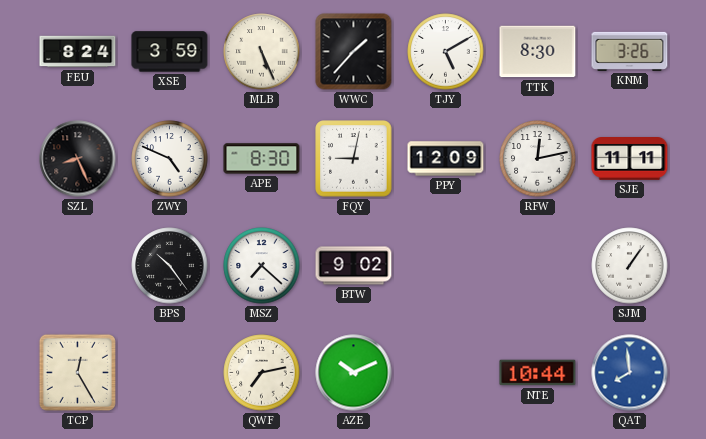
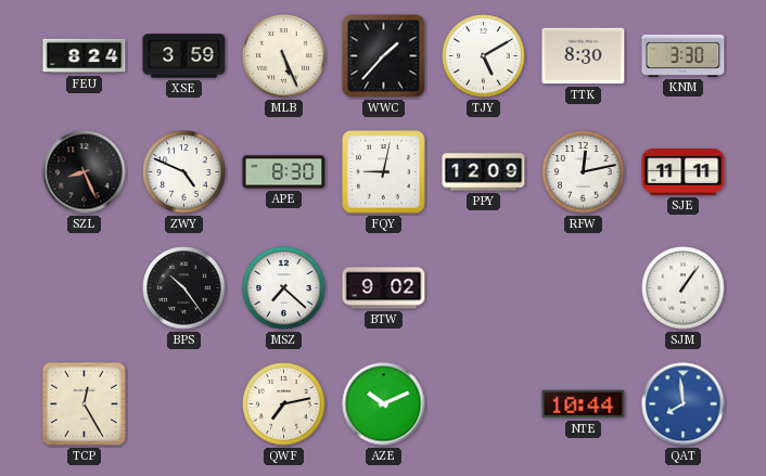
KNM: 3:26 -> 3:30 (684, 55)
